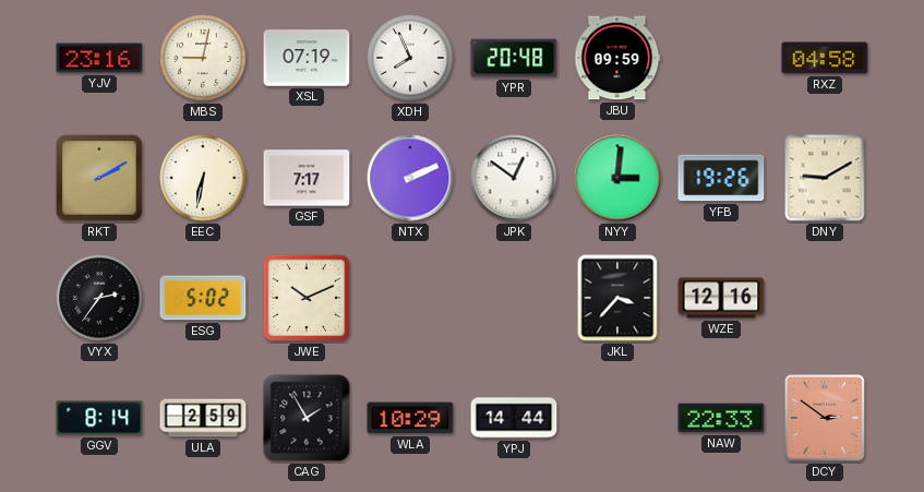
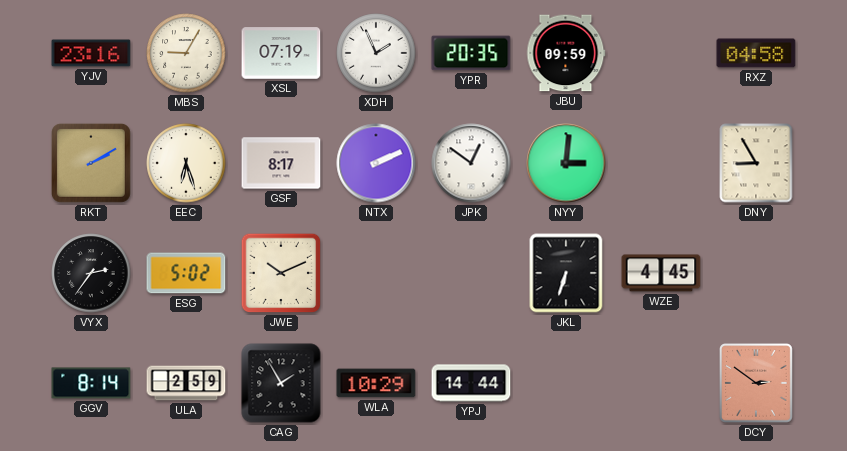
MBS: 9:02 -> 9:05 (186, 53)
XDH: 7:56 -> 1:56 (376, 53)
YPR: 20:48 -> 20:35 (471, 53)
EEC: 6:32 -> 6:27 (186, 163)
GSF: 7:17 -> 8:17 (281, 163)
YFB: 19:26 -> none (721, 178)
DNY: 9:10 -> 8:55 (756, 163)
JKL: 3:37 -> 6:33 (566, 273)
WZE: 12:16 -> 4:45 (661, 273)
NAW: 22:33 -> none (721, 418)
